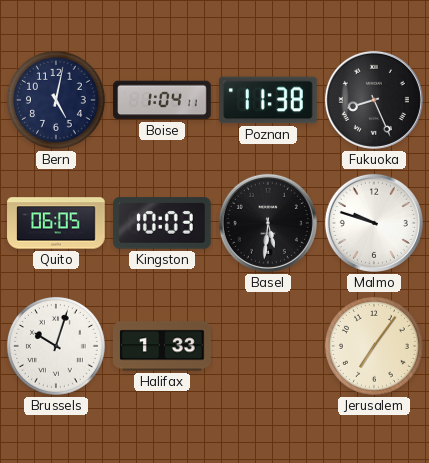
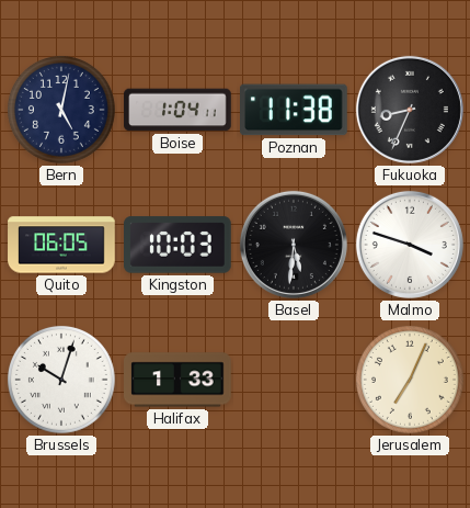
Fukuoka: 8:26 -> 8:34 (410, 110)
Malmo: 9:48 -> 3:48 (410, 245)
Jerusalem: 7:06 -> 7:04 (410, 380)
